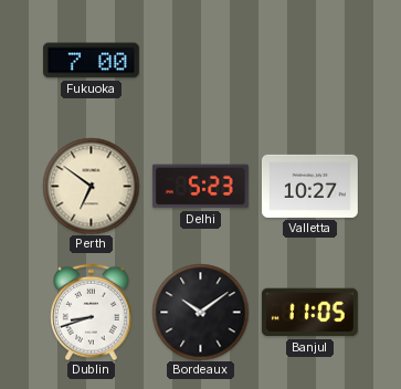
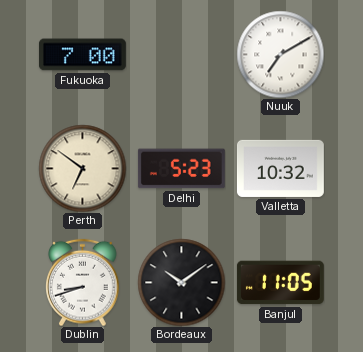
Nuuk: none -> 7:10 (280, 54)
Valletta: 10:27 -> 10:32 (280, 168)
